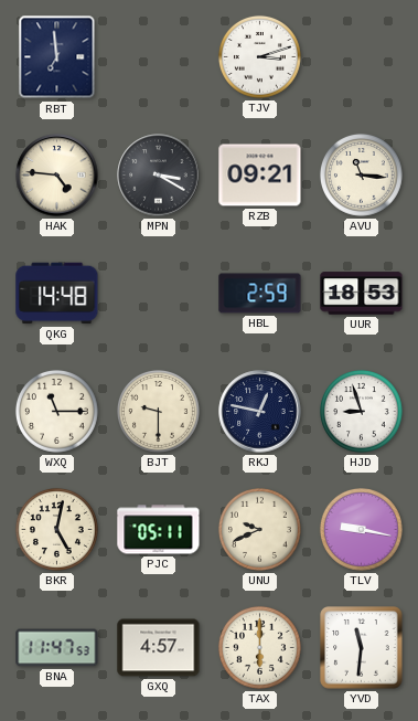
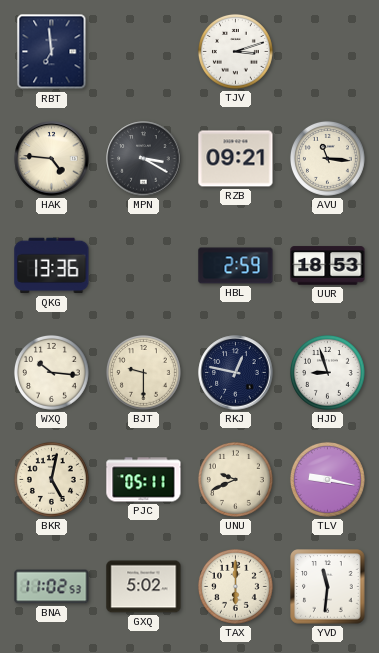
QKG: 14:48 -> 13:36 (52, 266)
WXQ: 11:15 -> 10:16 (51, 372)
BNA: 11:47 -> 11:02 (52, 587)
GXQ: 4:57 -> 5:02 (144, 587)
